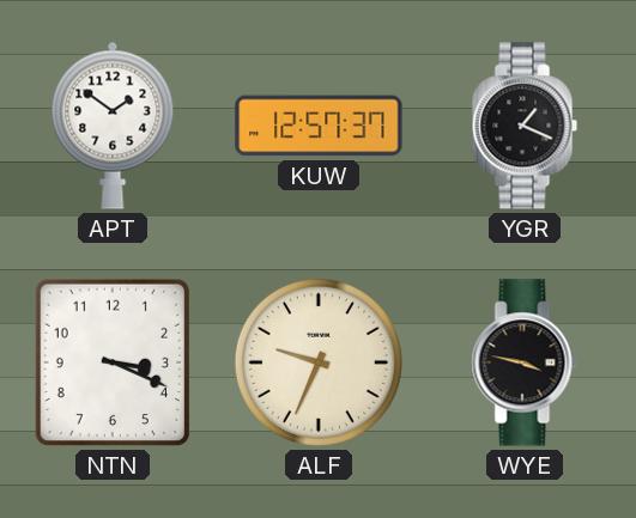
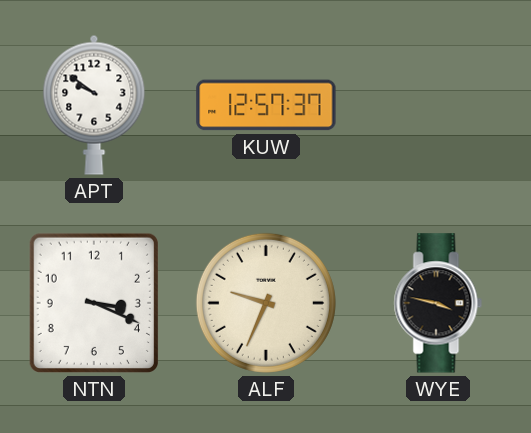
APT: 1:51 -> 9:51 (94, 105)
YGR: 1:19 -> none (525, 126)
